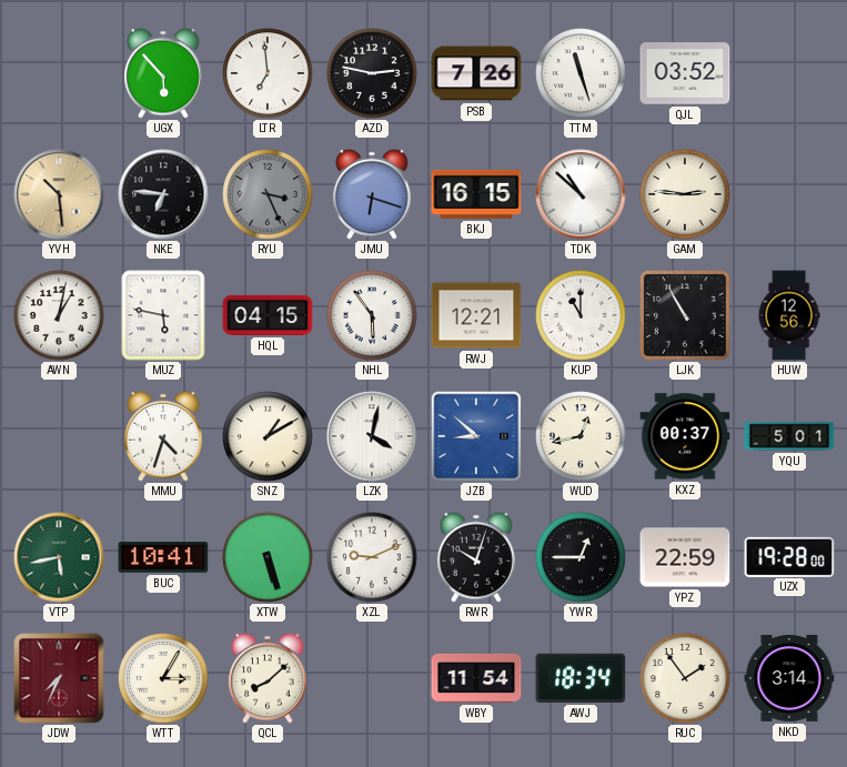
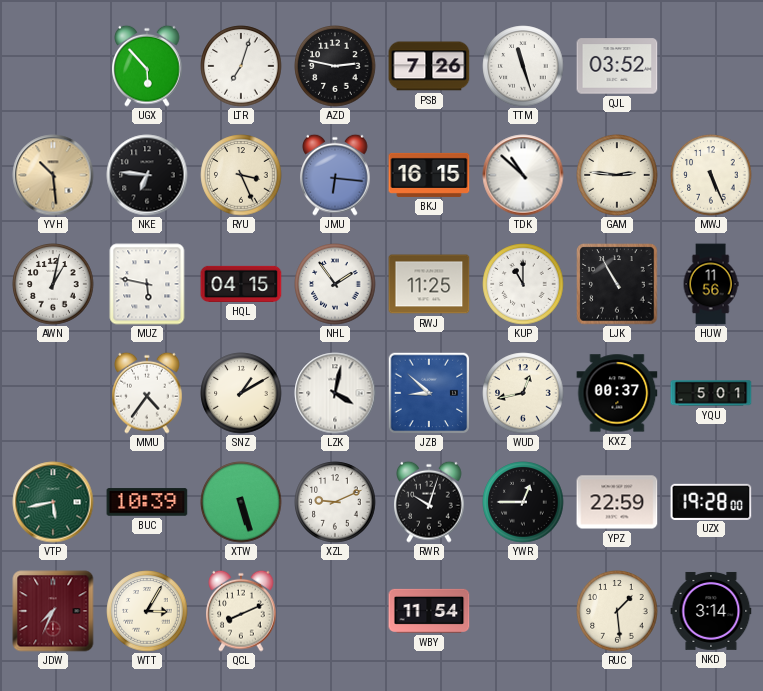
LTR: 6:59 -> 7:03 (241, 66)
RYU dial: grey -> cream (241, 175)
JMU: 6:18 -> 6:16 (335, 175)
MWJ: none -> 5:26 (711, 175)
NHL: 5:54 -> 1:54 (335, 284)
RWJ: 12:21 -> 11:25 (429, 284)
HUW: 12:56 -> 11:56 (711, 284)
MMU: 4:33 -> 4:36 (147, 393)
BUC: 10:41 -> 10:39 (147, 502)
QCL: 8:08 -> 8:11 (241, 611)
AWJ: 18:34 -> none (581, 678)
RUC: 1:54 -> 1:29 (617, 611)
